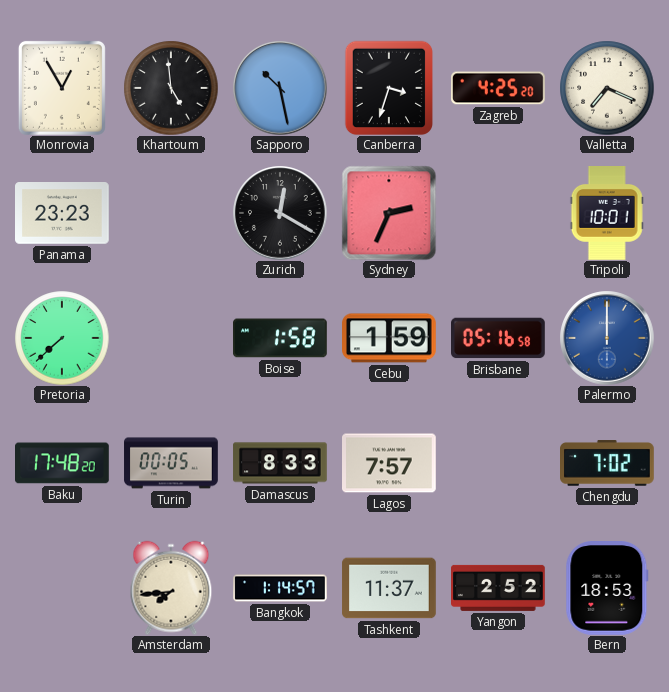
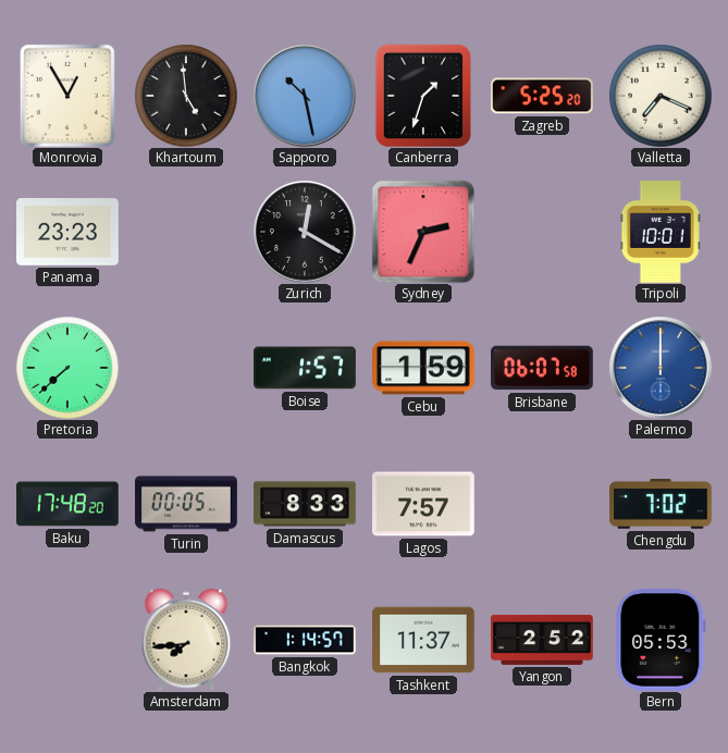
Canberra: 3:33 -> 1:33 (422, 96)
Zagreb: 4:25 -> 5:25 (543, 96)
Boise: 1:58 -> 1:57 (306, 368)
Brisbane: 05:16 -> 06:07 (543, 368)
Bern: 18:53 -> 05:53 (661, 641)
